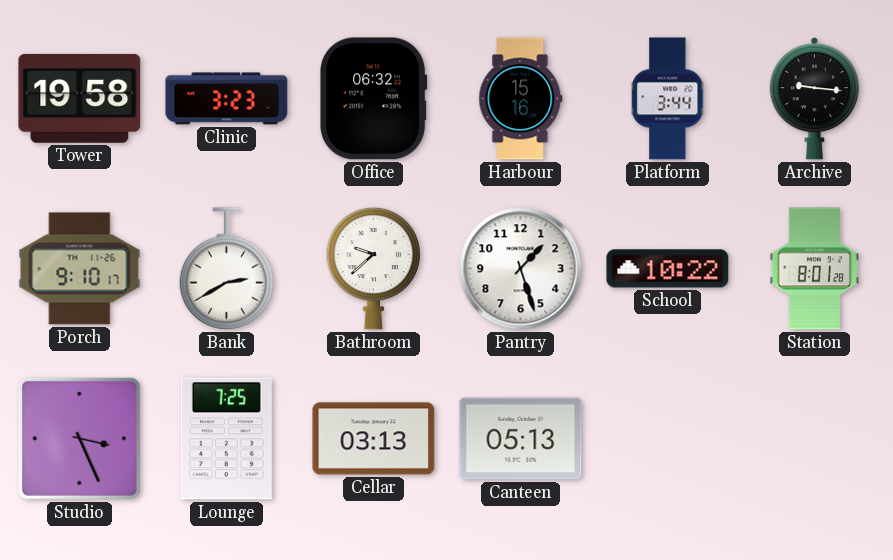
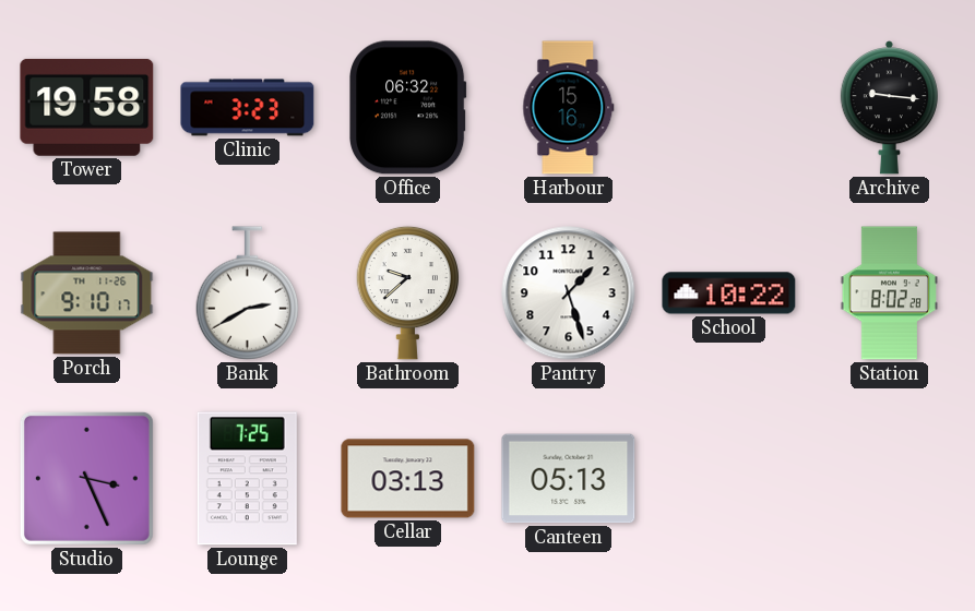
Platform: 3:44 -> none (668, 99)
Station: 8:01 -> 8:02 (889, 293)
